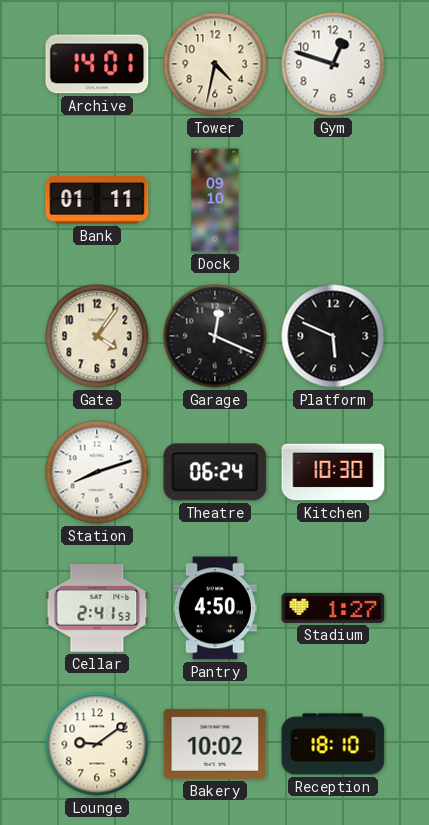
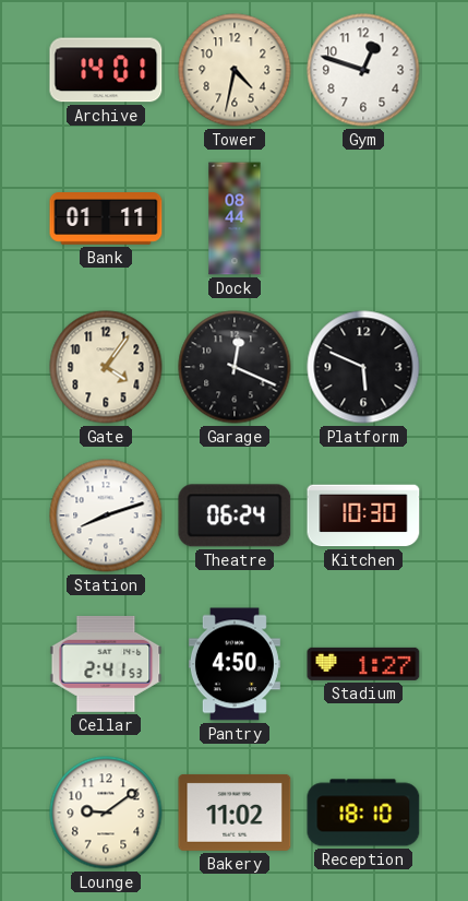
Dock: 09:10 -> 08:44 (235, 218)
Bakery: 10:02 -> 11:02 (235, 813)
